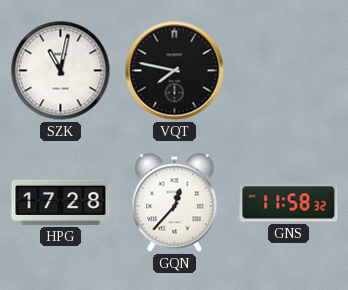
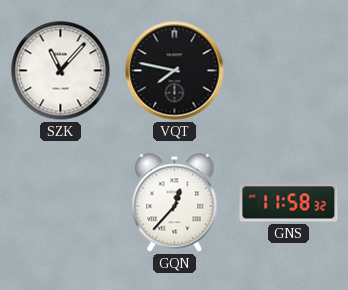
SZK: 11:02 -> 11:07 (61, 71)
HPG: 17:28 -> none (61, 202)
